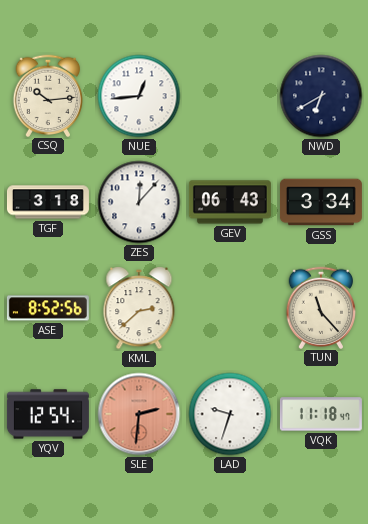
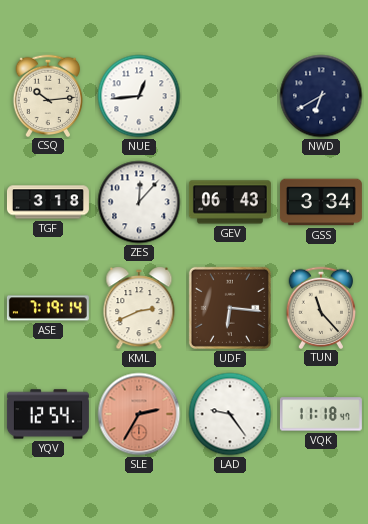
ASE: 8:52 -> 7:19 (48, 308)
KML: 2:38 -> 2:41 (139, 308)
UDF: none -> 6:16 (230, 308)
SLE: 2:31 -> 2:35 (139, 414)
LAD: 9:33 -> 9:24 (230, 414)
